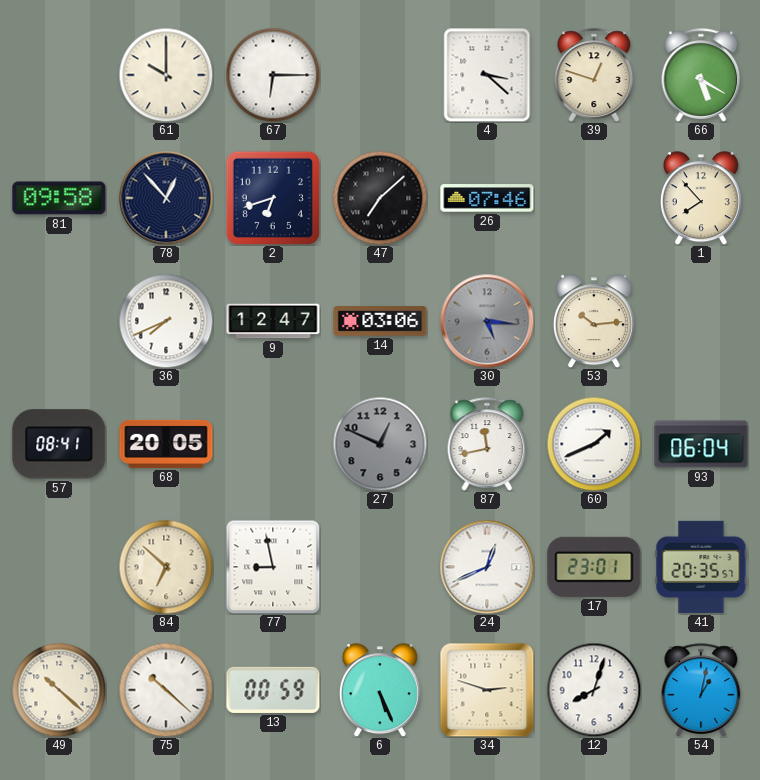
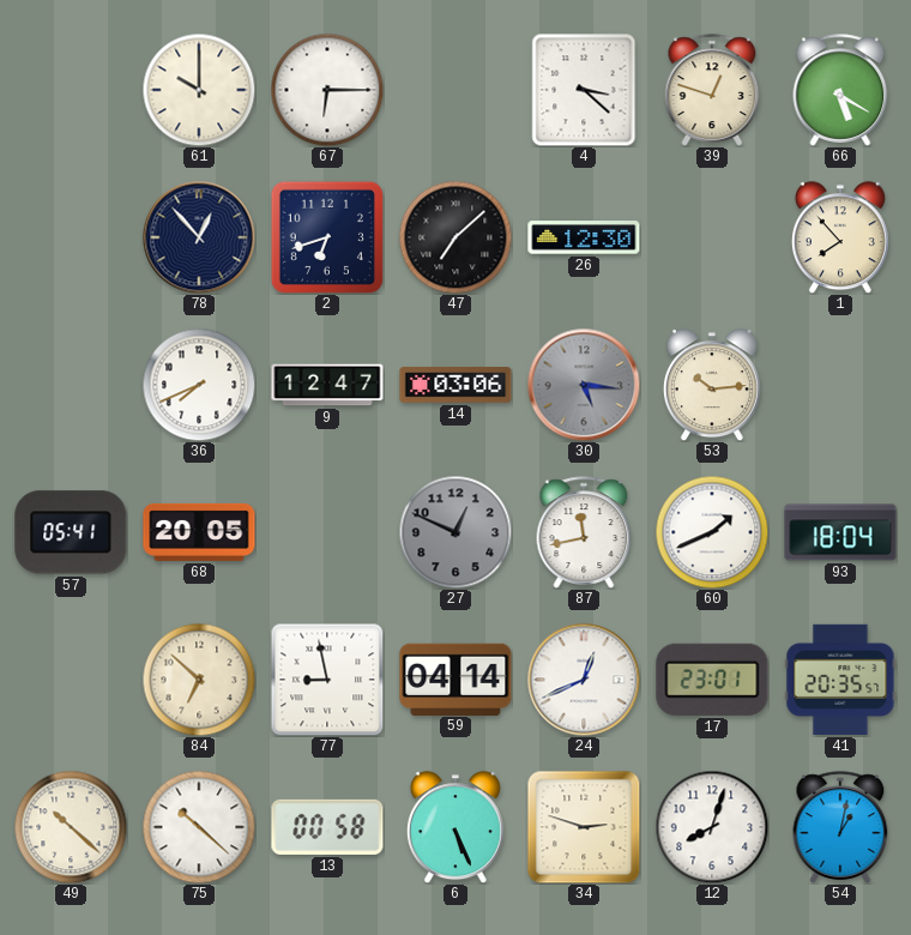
81: 09:58 -> none (59, 198)
26: 07:46 -> 12:30 (584, 237)
57: 08:41 -> 05:41 (71, 532)
93: 06:04 -> 18:04 (840, 532)
59: none -> 04:14 (455, 678)
13: 00:59 -> 00:58 (327, 827)
